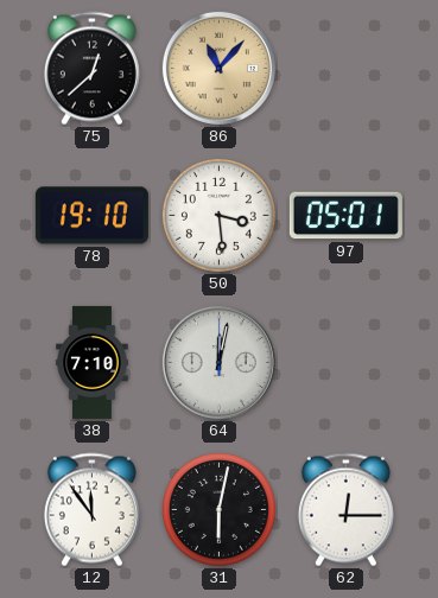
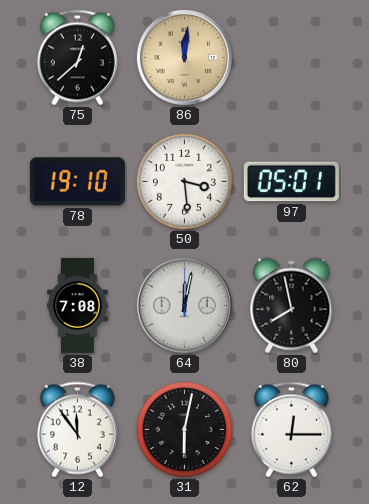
86: 11:07 -> 12:01 (184, 57)
38: 7:10 -> 7:08 (78, 305)
80: none -> 7:58 (292, 306)
